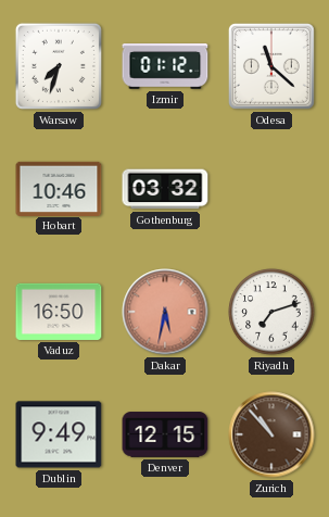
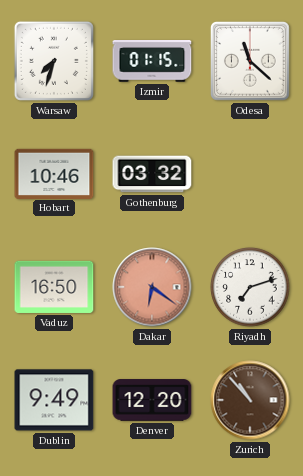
Izmir: 01:12 -> 01:15 (152, 62)
Dakar: 5:32 -> 6:21 (152, 287)
Denver: 12:15 -> 12:20 (152, 400)
